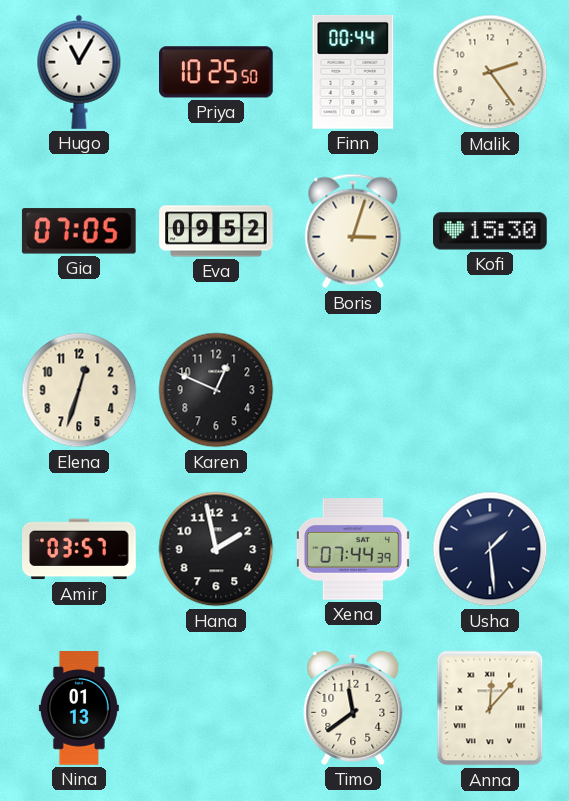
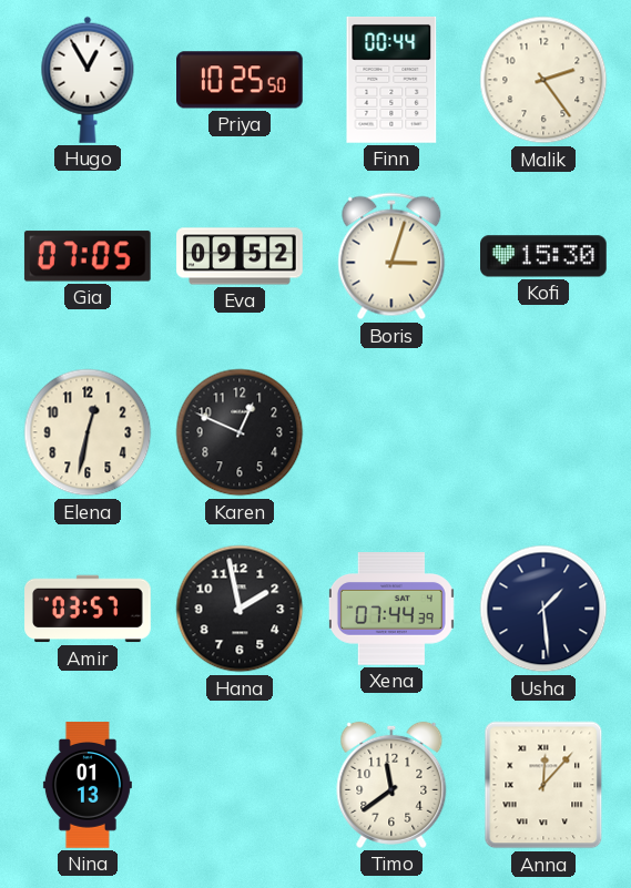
Hugo: 11:05 -> 12:55 (88, 80)
Elena: 12:33 -> 12:32 (88, 432)
